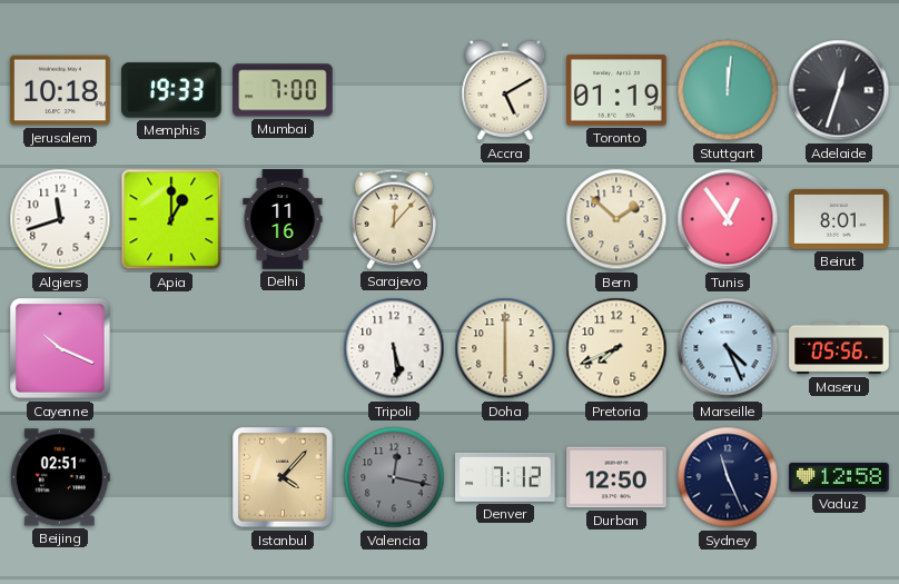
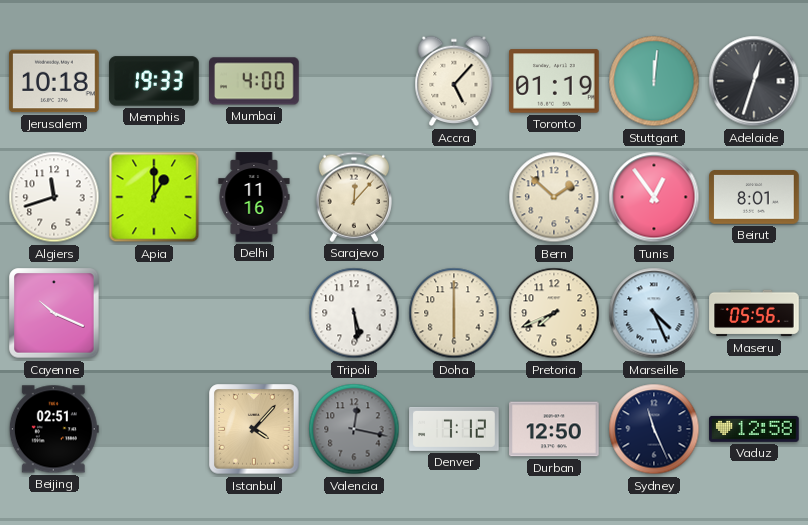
Mumbai: 7:00 -> 4:00 (254, 81)
Accra: 5:10 -> 5:07 (454, 81)
